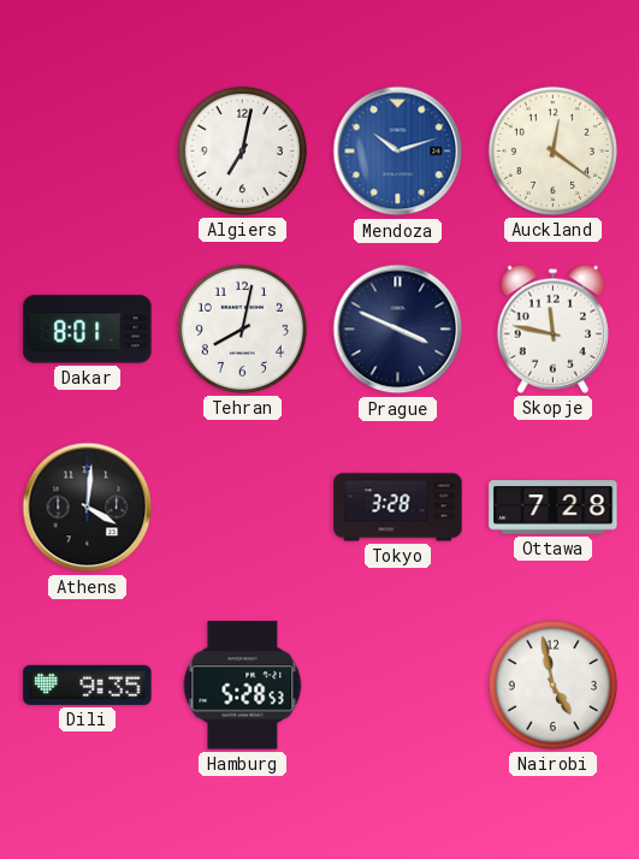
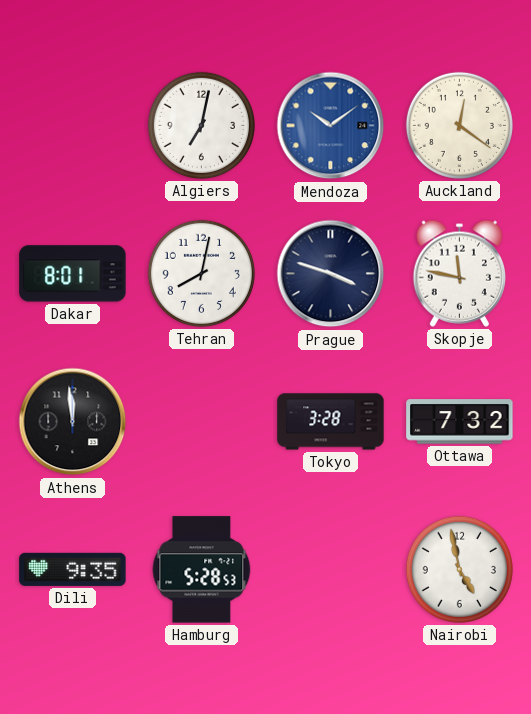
Mendoza: 10:12 -> 10:09 (331, 126)
Prague: 3:49 -> 3:48 (331, 274)
Athens: 4:01 -> 11:59 (73, 422)
Ottawa: 7:28 -> 7:32 (460, 422)
